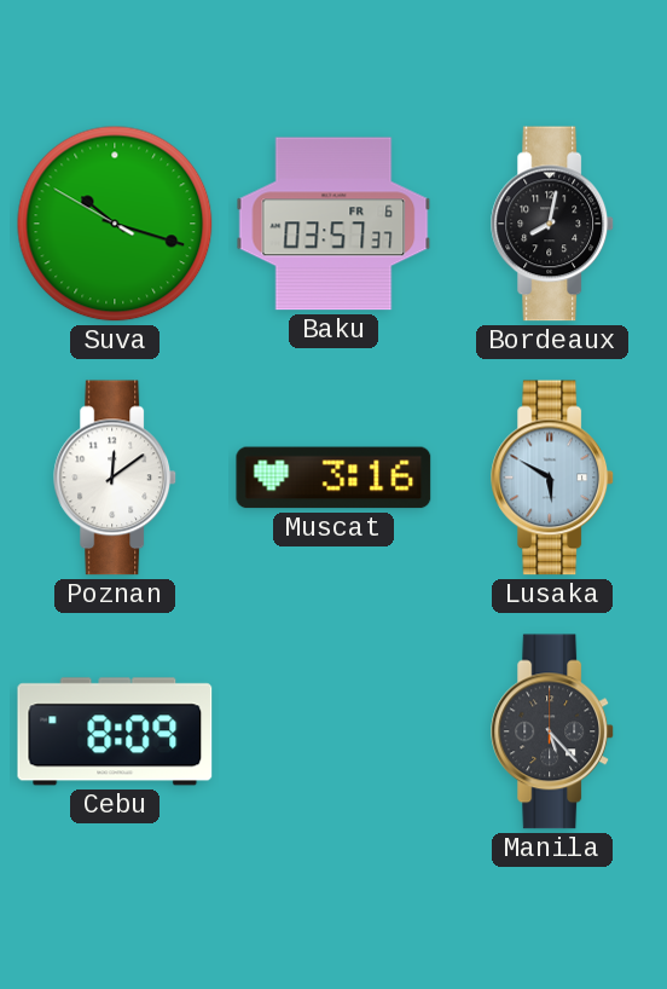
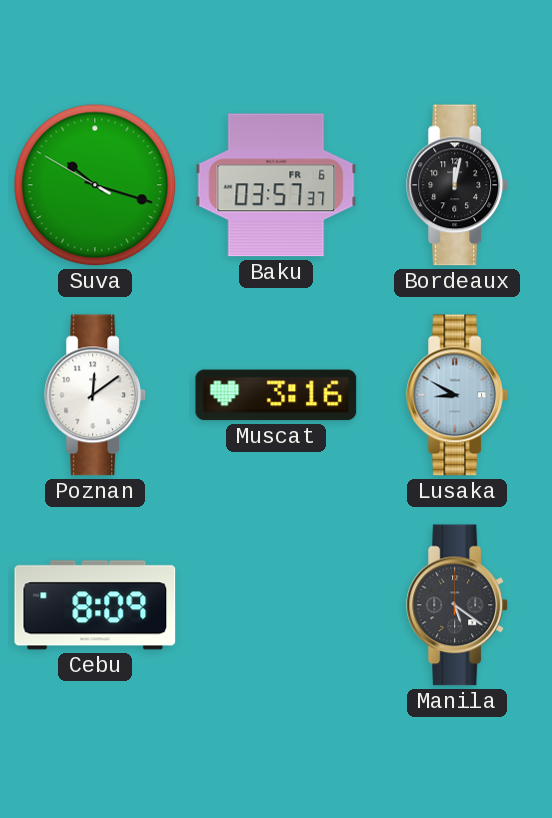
Bordeaux: 8:02 -> 12:02 (458, 185)
Lusaka: 5:50 -> 8:50 (458, 395)
Manila: 5:23 -> 5:21 (458, 605)
